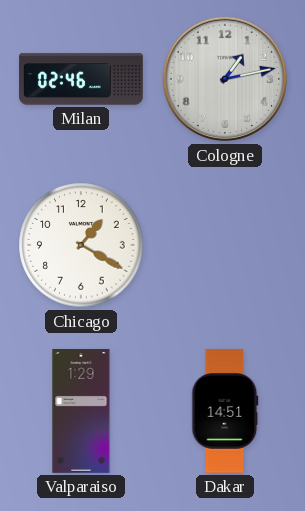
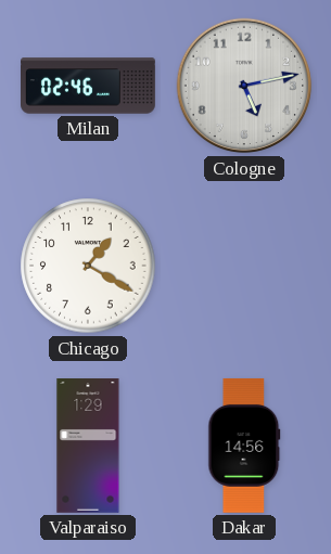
Cologne: 1:13 -> 5:13 (244, 86)
Dakar: 14:51 -> 14:56 (244, 446)
